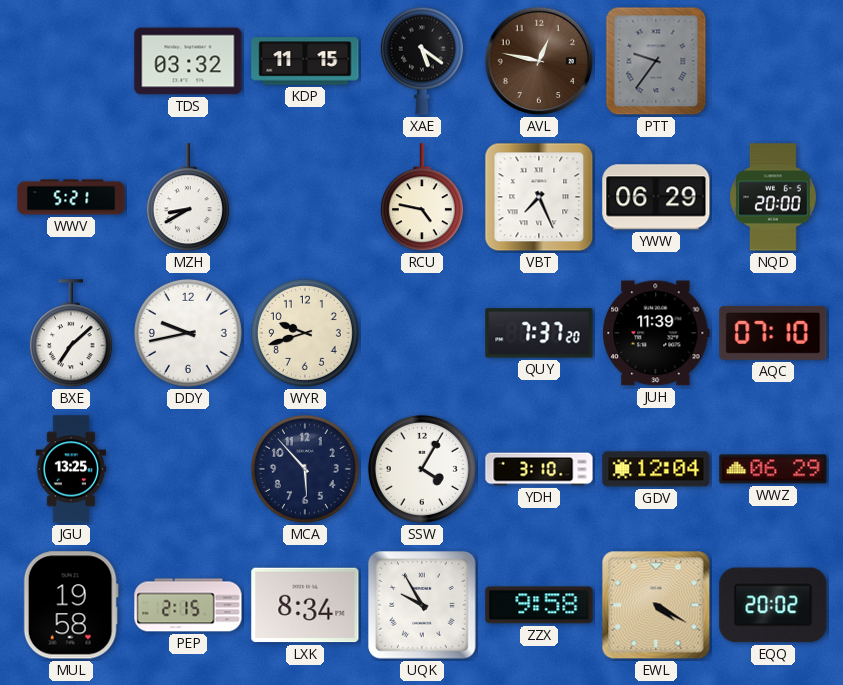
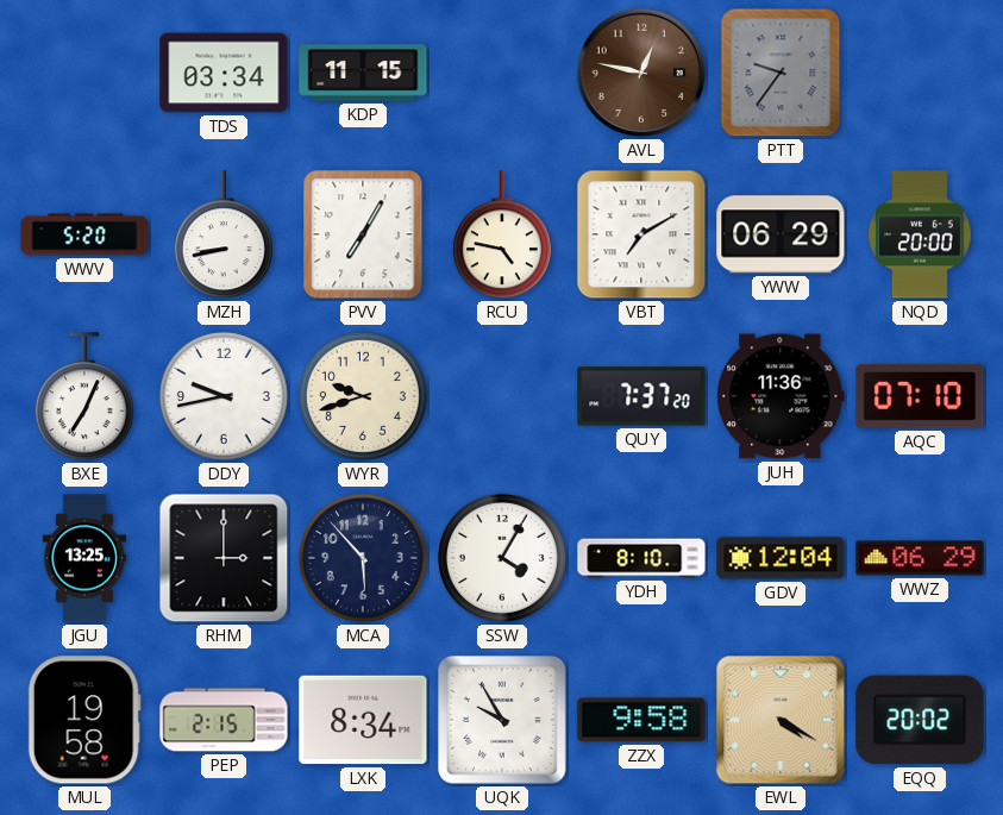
TDS: 03:32 -> 03:34 (224, 73)
XAE: 5:21 -> none (422, 61)
WWV: 5:21 -> 5:20 (84, 234)
MZH: 8:40 -> 8:43 (224, 236)
PVV: none -> 7:05 (363, 234)
VBT: 7:26 -> 7:10 (641, 234)
BXE: 7:08 -> 7:04 (84, 397)
JUH: 11:39 -> 11:36 (781, 396)
RHM: none -> 3:00 (224, 558)
YDH: 3:10 -> 8:10 (641, 558)
